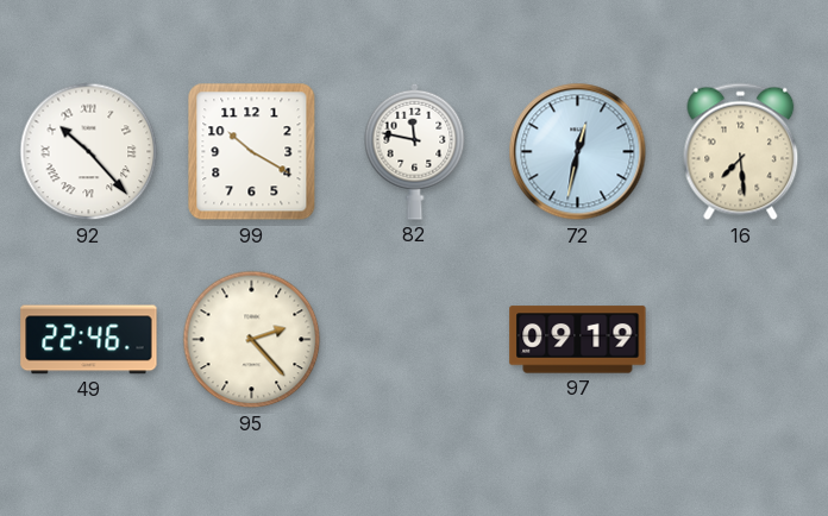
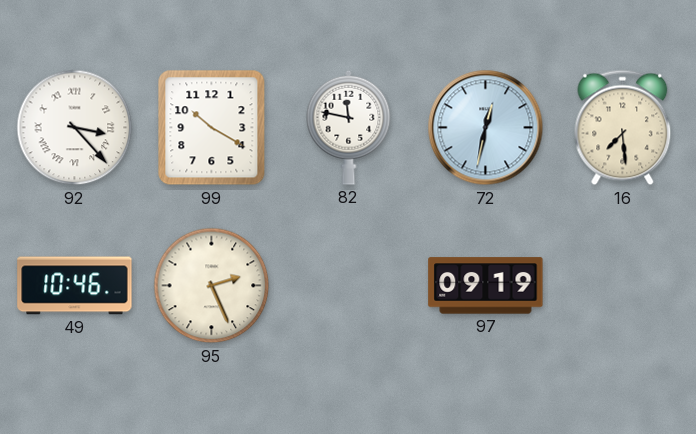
92: 10:23 -> 3:23 (75, 128)
49: 22:46 -> 10:46 (75, 286)
95: 2:23 -> 2:26 (212, 286)
